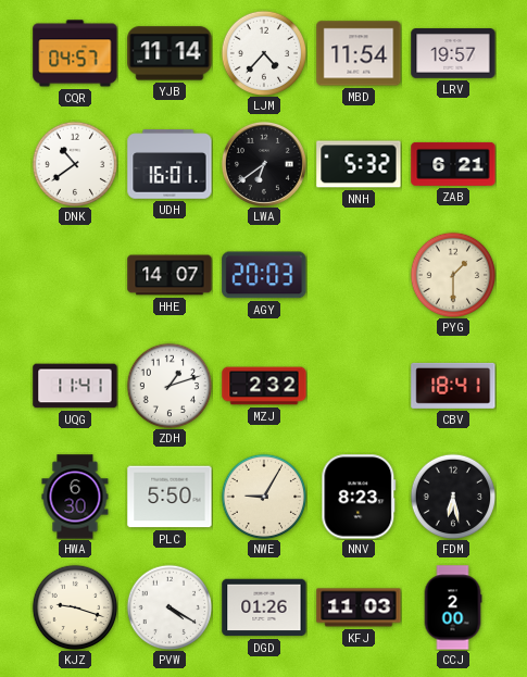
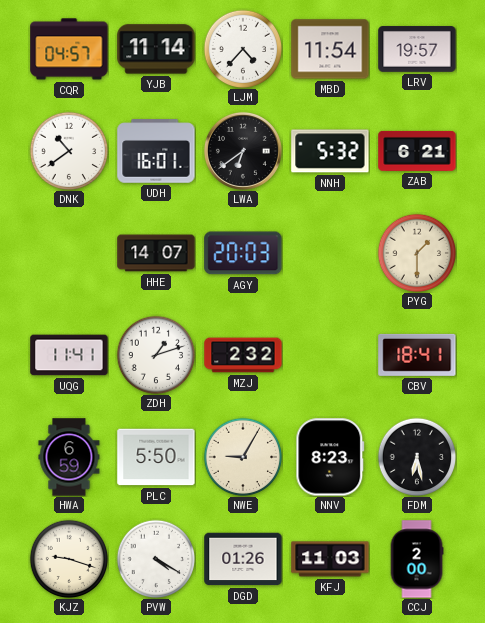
HWA: 6:30 -> 6:59 (69, 457)
